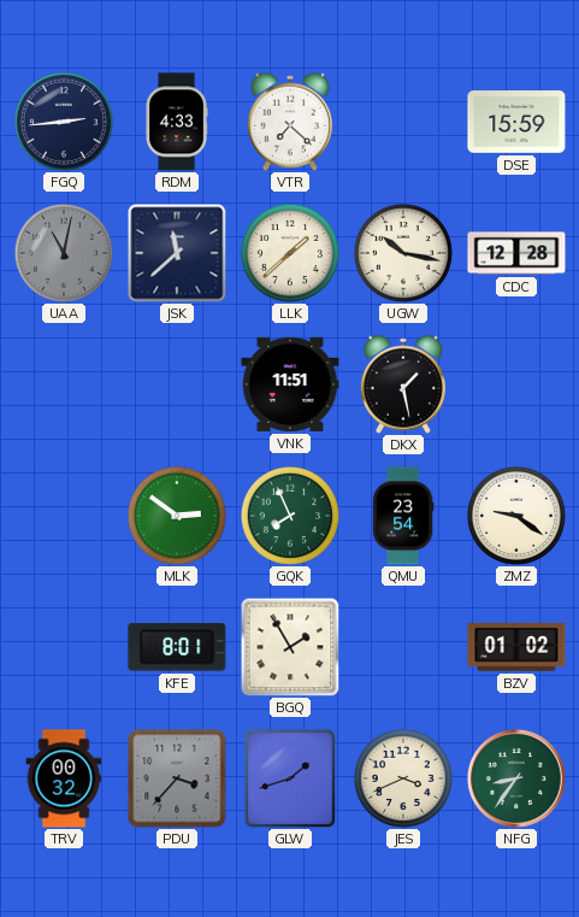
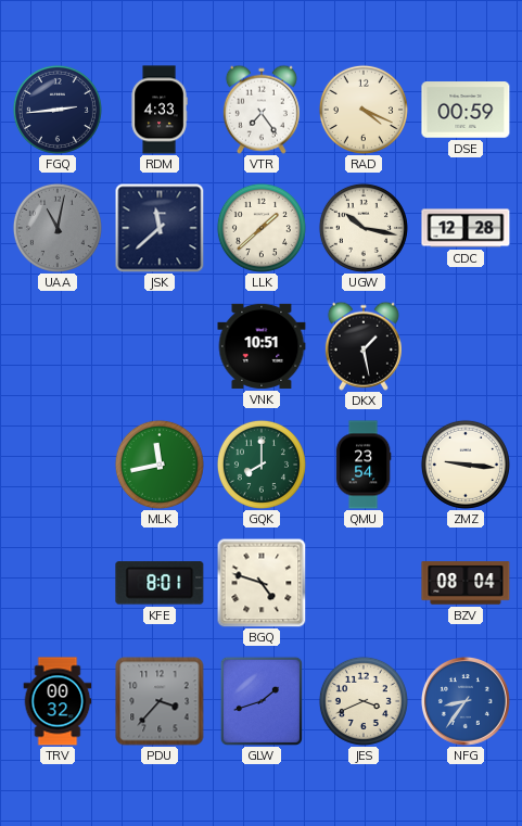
VTR: 7:22 -> 7:24 (262, 110)
RAD: none -> 4:19 (364, 110)
DSE: 15:59 -> 00:59 (466, 110)
VNK: 11:51 -> 10:51 (262, 346)
MLK: 2:51 -> 11:43 (160, 465)
GQK: 7:56 -> 8:00 (262, 465)
ZMZ: 9:21 -> 9:16 (466, 465)
BGQ: 1:55 -> 4:48 (262, 583)
BZV: 01:02 -> 08:04 (466, 583)
NFG dial: green -> blue (466, 701)
